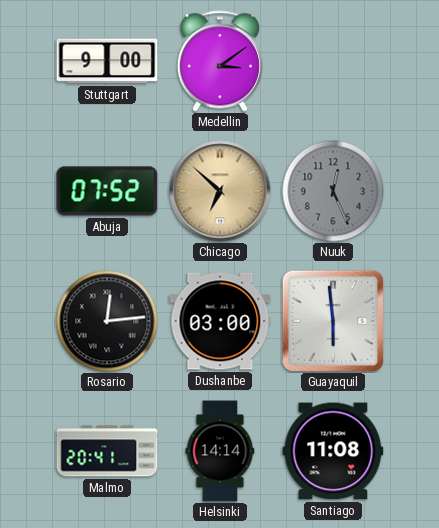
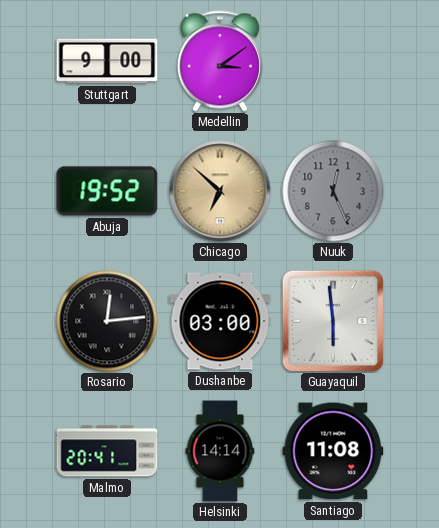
Abuja: 07:52 -> 19:52 (107, 191)
